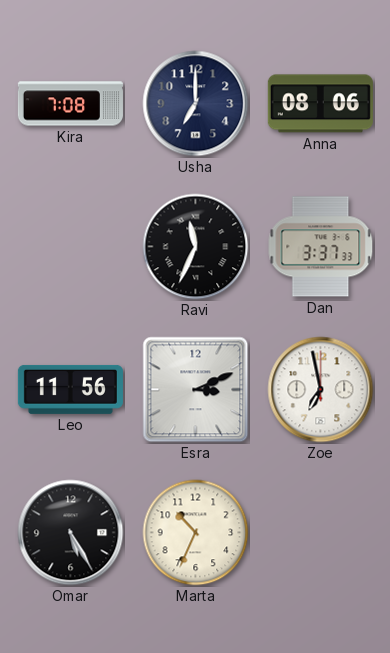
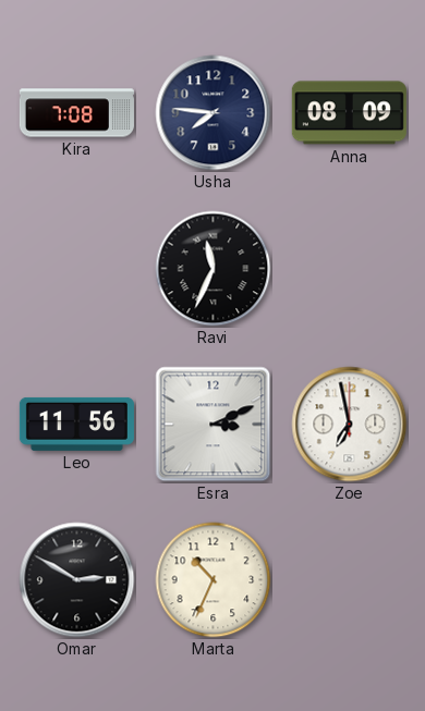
Usha: 7:00 -> 7:46 (214, 113)
Anna: 08:06 -> 08:09 (349, 113)
Dan: 3:37 -> none (321, 247)
Omar: 5:25 -> 2:50 (77, 580)
